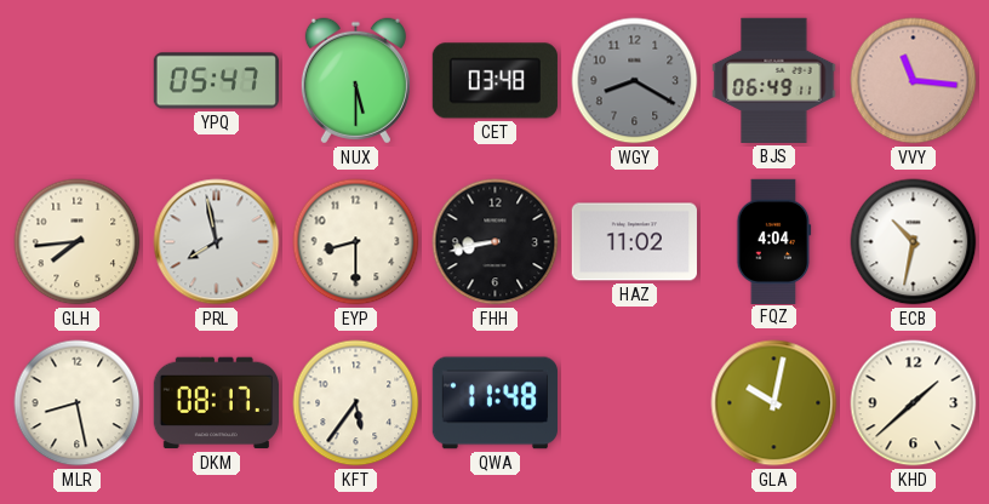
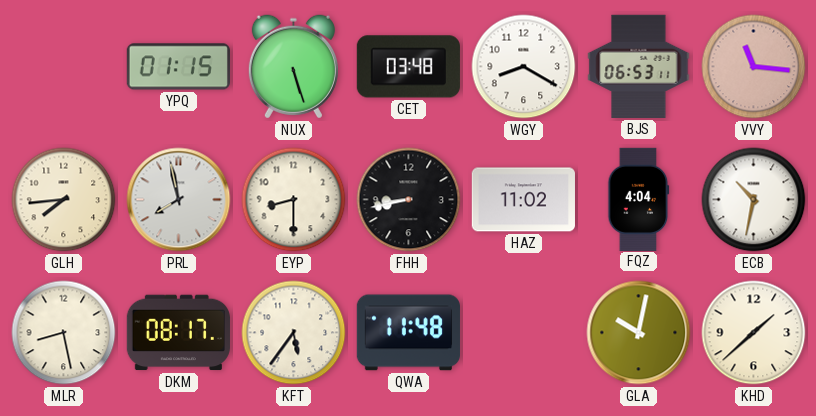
YPQ: 05:47 -> 01:15 (178, 67)
NUX: 5:30 -> 5:27 (293, 67)
WGY dial: grey -> white (524, 67)
BJS: 06:49 -> 06:53 (639, 66)
